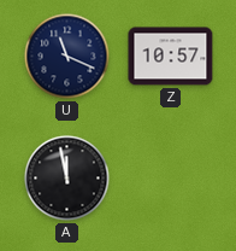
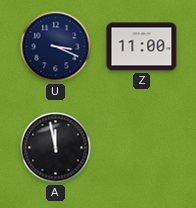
U: 11:19 -> 3:19 (56, 47)
Z: 10:57 -> 11:00 (142, 47)
